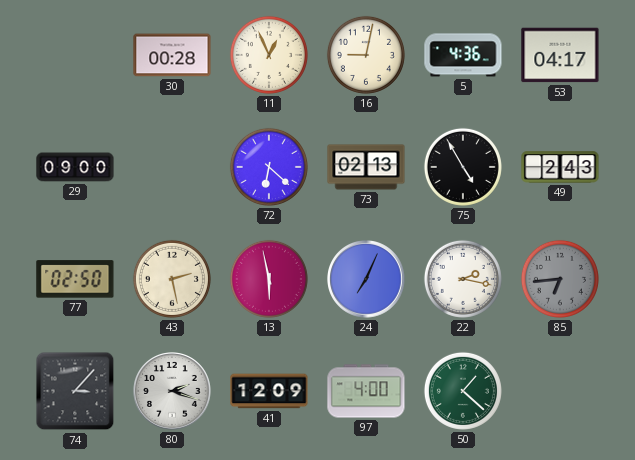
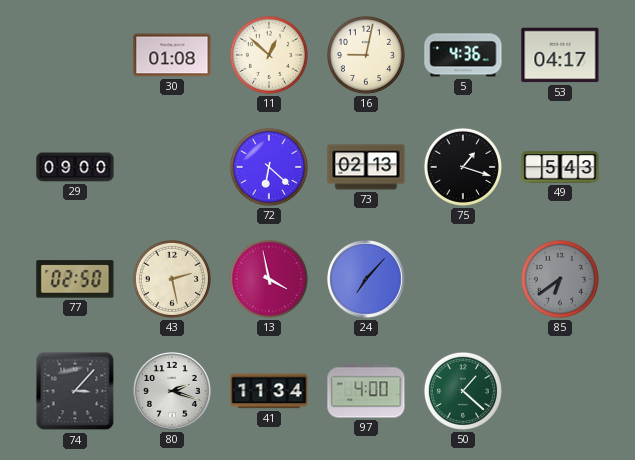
30: 00:28 -> 01:08 (172, 55)
11: 12:56 -> 12:52 (269, 55)
75: 4:55 -> 1:18 (463, 167)
49: 2:43 -> 5:43 (560, 167)
13: 5:58 -> 3:58 (269, 279)
24: 7:04 -> 7:07 (366, 279)
22: 2:17 -> none (463, 279)
85: 6:44 -> 6:39 (560, 279)
41: 12:09 -> 11:34 (269, 391)
